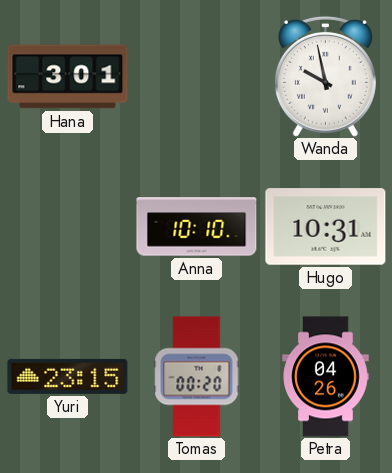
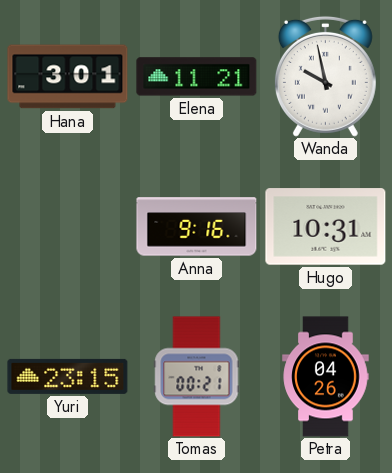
Elena: none -> 11:21 (197, 77)
Anna: 10:10 -> 9:16 (197, 227)
Tomas: 00:20 -> 00:21 (197, 377)
